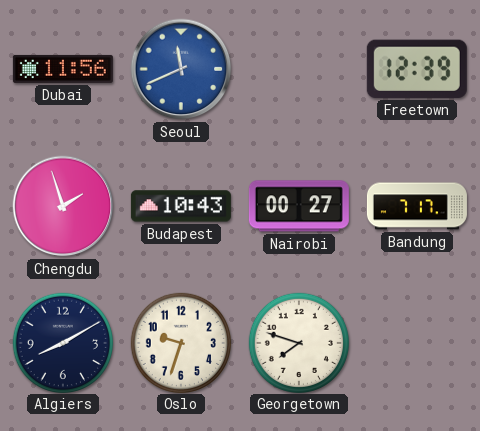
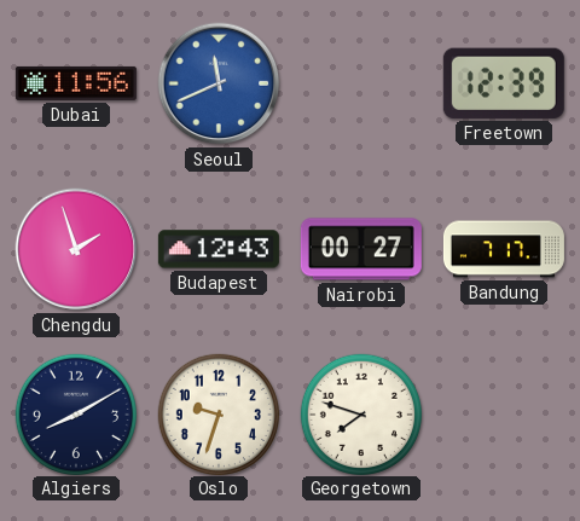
Budapest: 10:43 -> 12:43 (219, 249)
